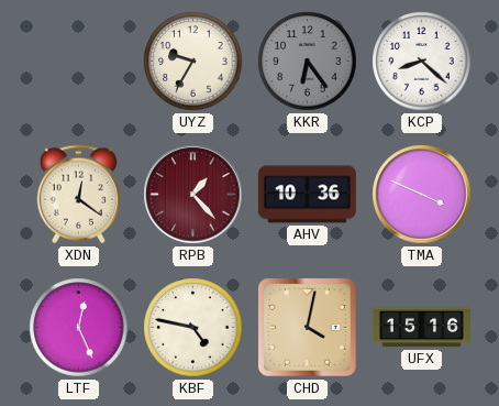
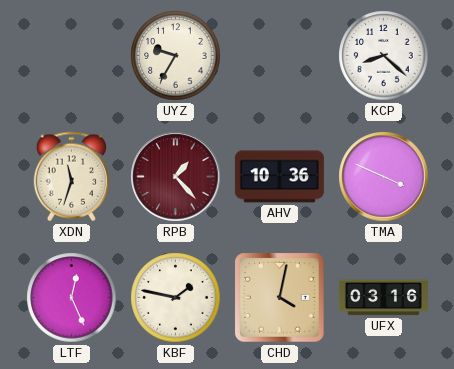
KKR: 6:24 -> none (308, 62)
XDN: 12:21 -> 11:33 (72, 177)
KBF: 4:47 -> 1:47 (176, 298)
UFX: 15:16 -> 03:16 (383, 298)
